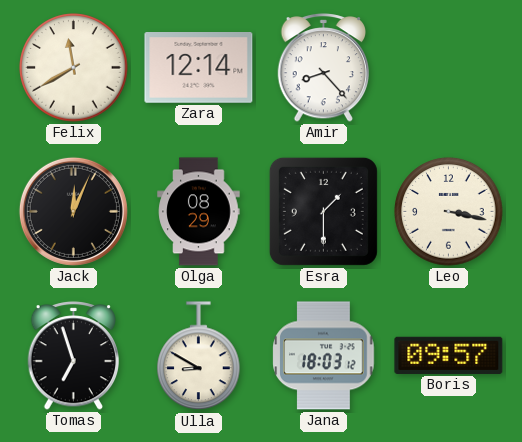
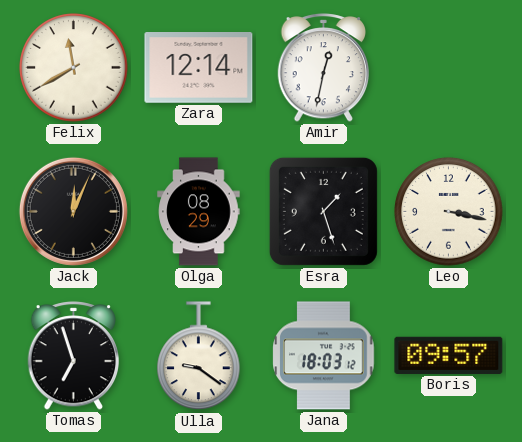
Amir: 8:23 -> 12:32 (323, 68)
Esra: 1:30 -> 1:27 (323, 211)
Ulla: 8:50 -> 9:21 (199, 356)
